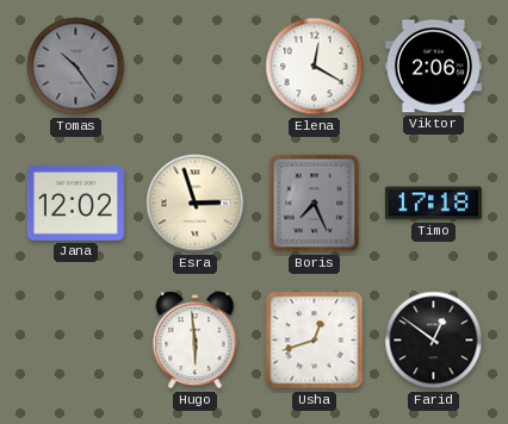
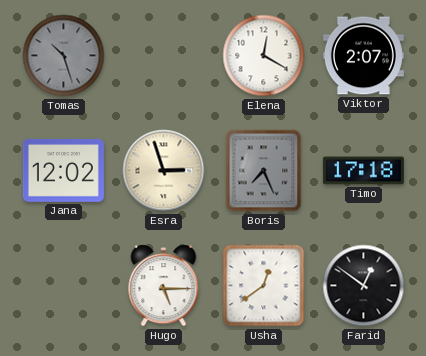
Tomas: 10:24 -> 10:27 (64, 56)
Viktor: 2:06 -> 2:07 (363, 56)
Hugo: 5:59 -> 5:15 (164, 286)
Usha: 12:42 -> 12:39 (264, 286)
